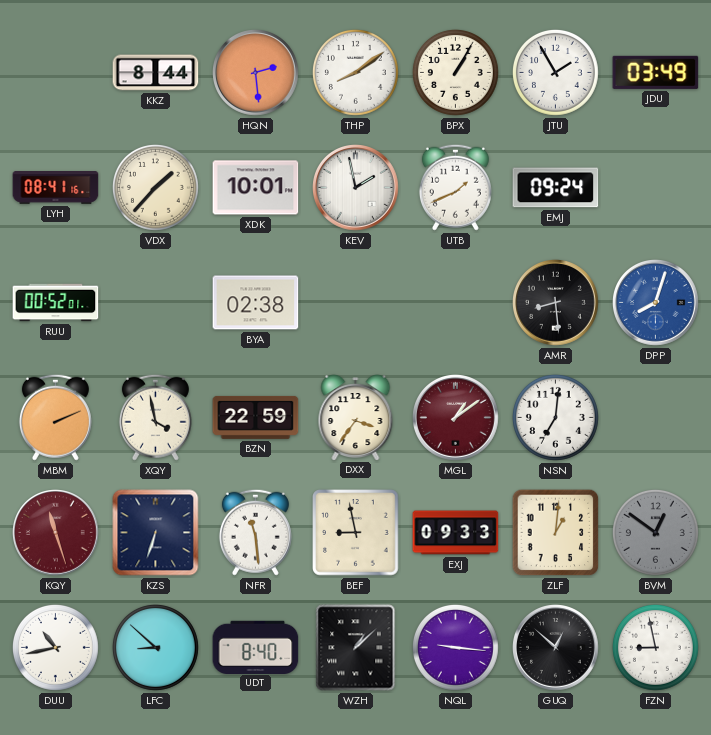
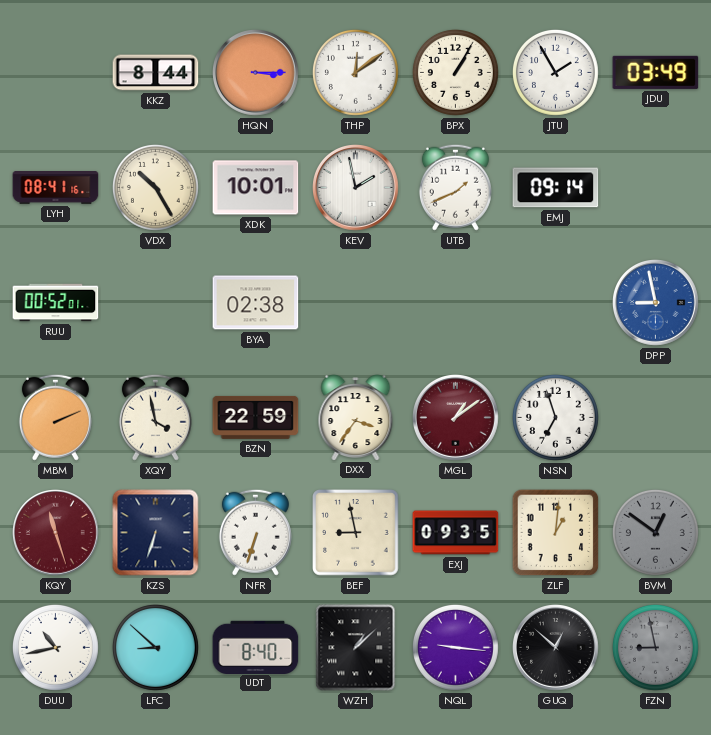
HQN: 2:29 -> 3:15 (256, 73)
THP: 8:09 -> 12:09 (355, 72)
VDX: 1:37 -> 10:25 (155, 187)
EMJ: 09:24 -> 09:14 (556, 188)
AMR: 8:29 -> none (556, 303)
DPP: 8:03 -> 8:58 (656, 303)
NSN: 7:01 -> 6:57 (555, 417)
NFR: 11:29 -> 6:33 (255, 532)
EXJ: 09:33 -> 09:35 (456, 533)
FZN dial: white -> grey (655, 647)
